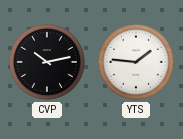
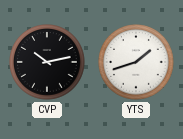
YTS: 1:46 -> 1:42 (136, 62)
